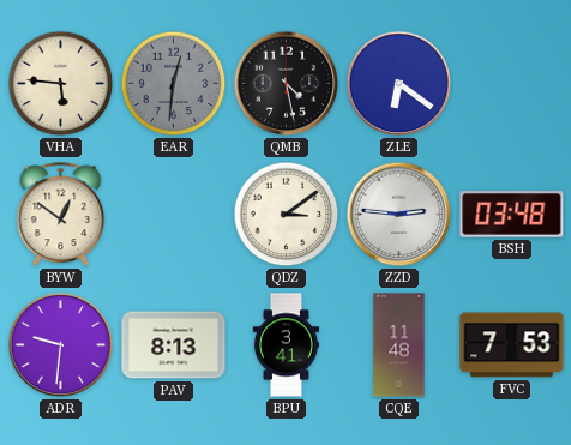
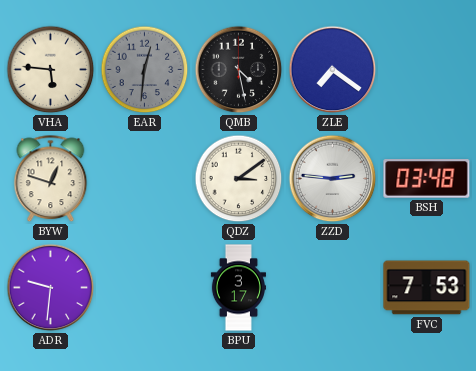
ZLE: 6:21 -> 7:21 (333, 70)
BYW: 12:51 -> 12:48 (51, 179)
PAV: 8:13 -> none (174, 345)
BPU: 3:41 -> 3:17 (238, 288)
CQE: 11:48 -> none (399, 345)
